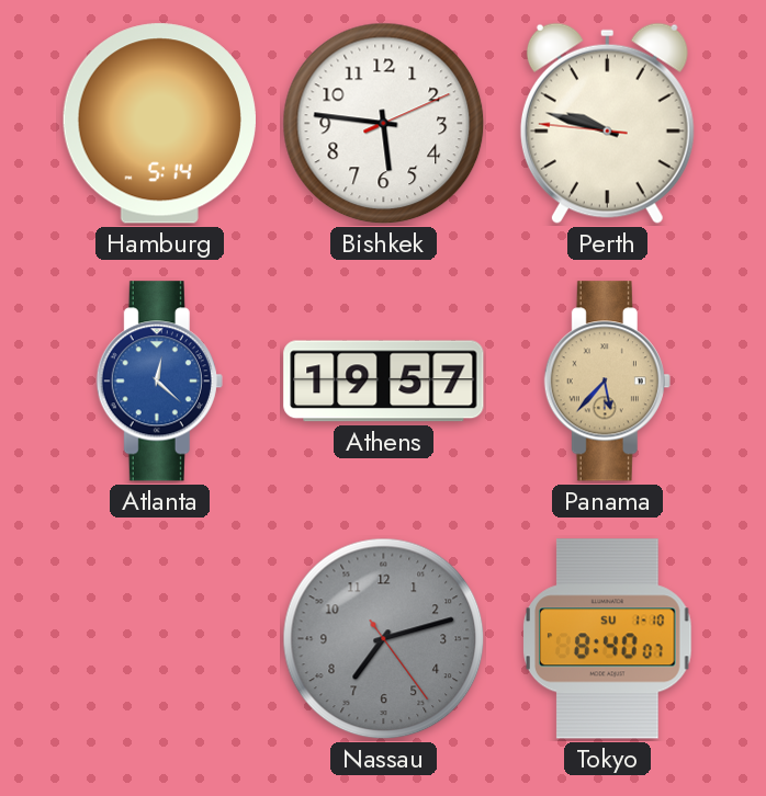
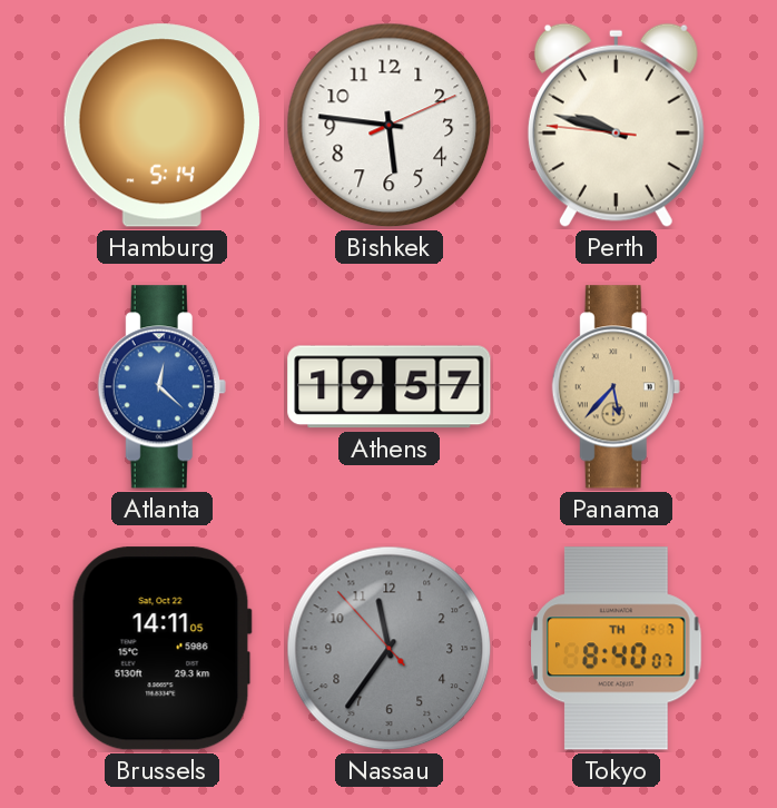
Brussels: none -> 14:11 (161, 649)
Nassau: 7:12 -> 11:35 (390, 649)
Tokyo date: SU 1-10 -> TH 1-7 (617, 649)
